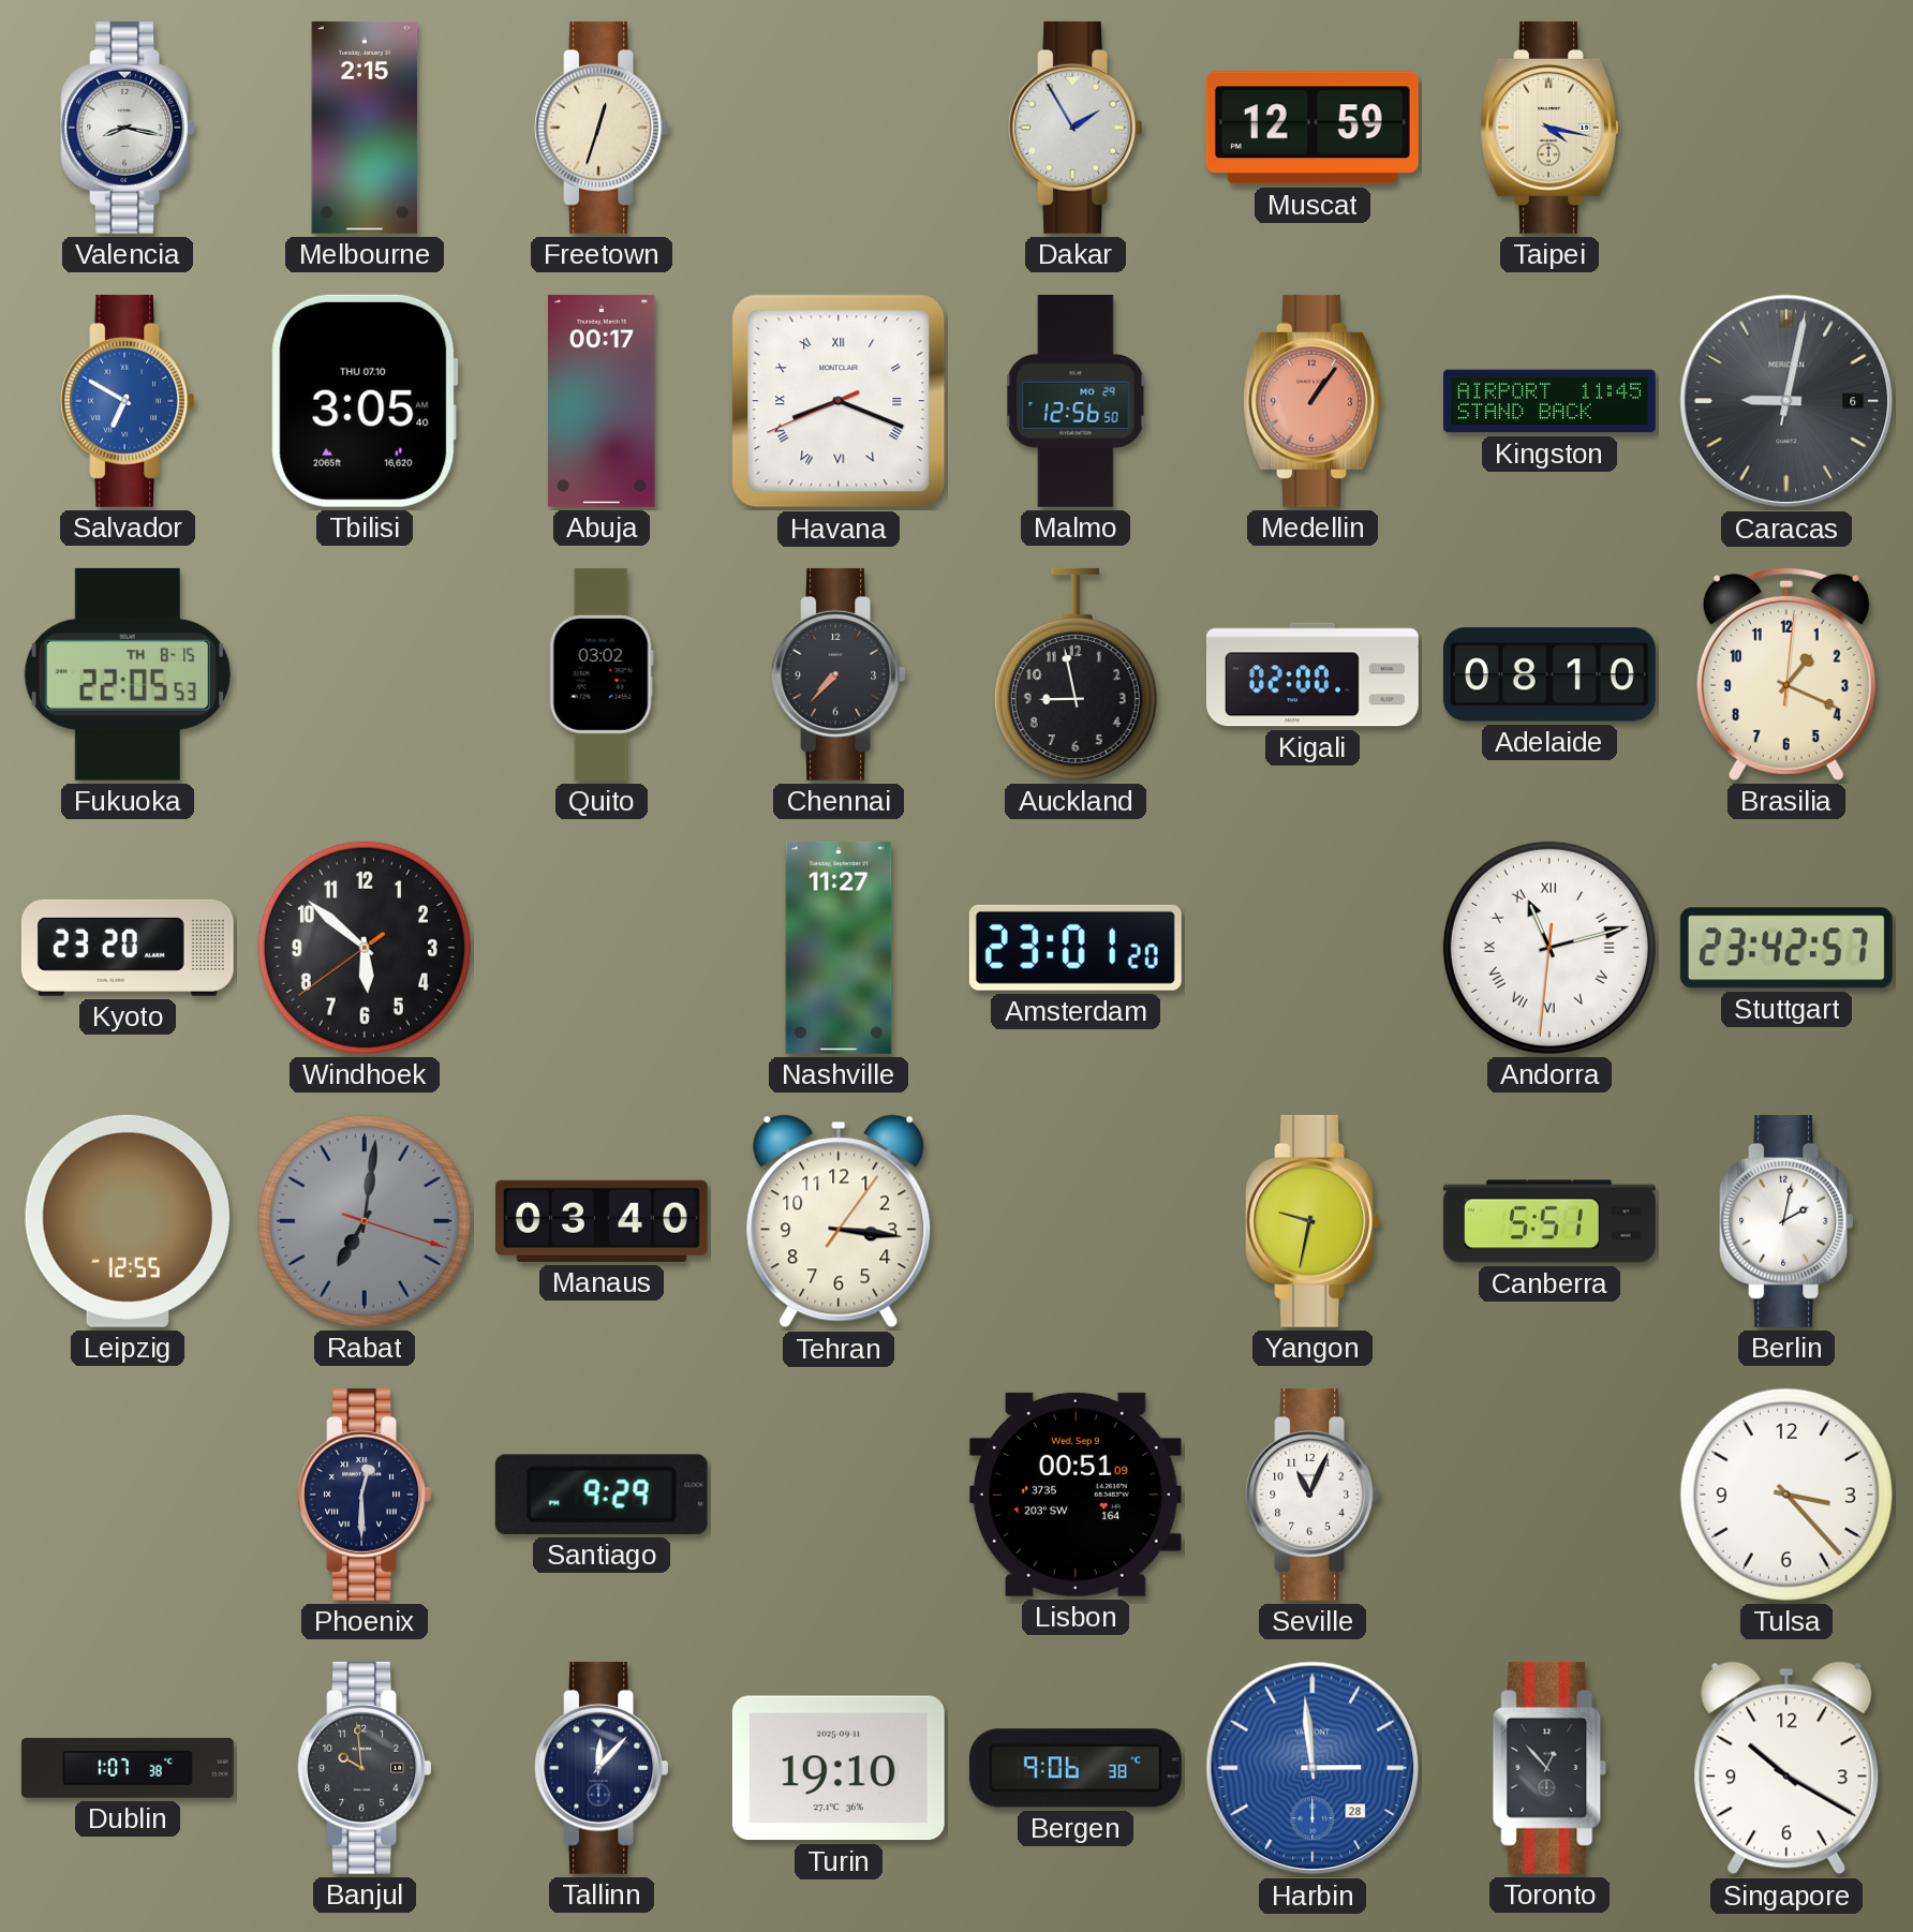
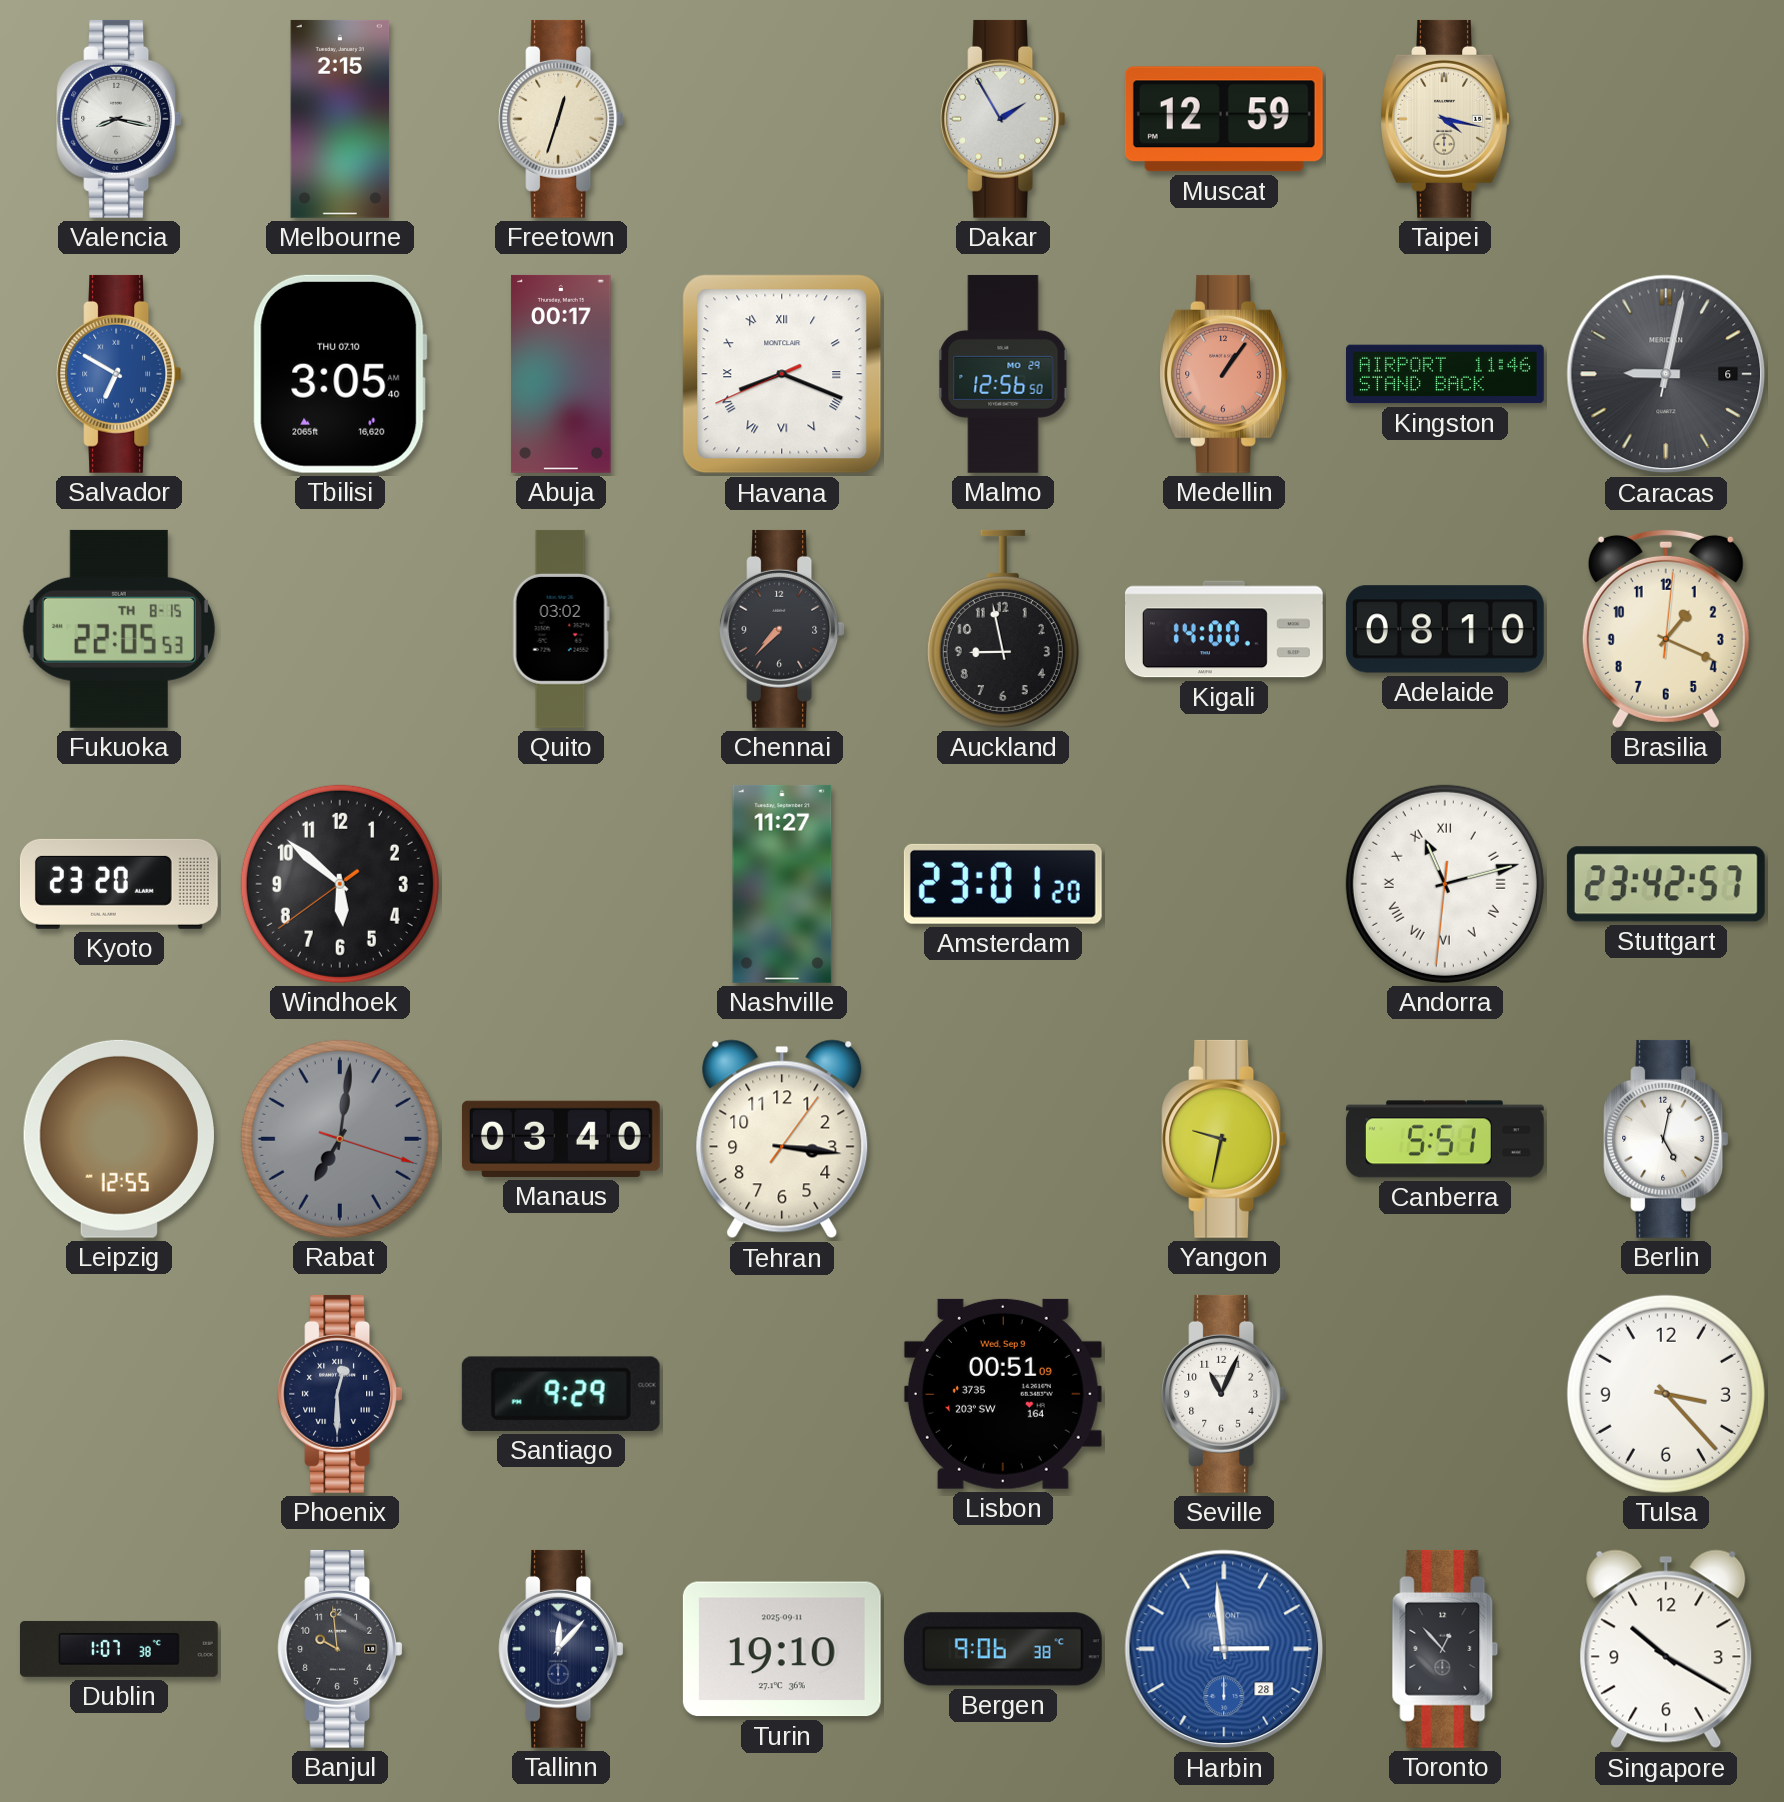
Kingston: 11:45 -> 11:46 (1446, 374)
Kigali: 02:00 -> 14:00 (1224, 629)
Berlin: 2:02 -> 5:02 (1666, 1139)
